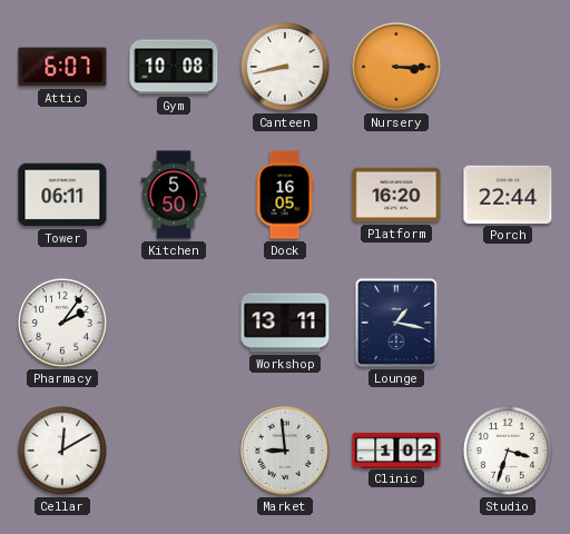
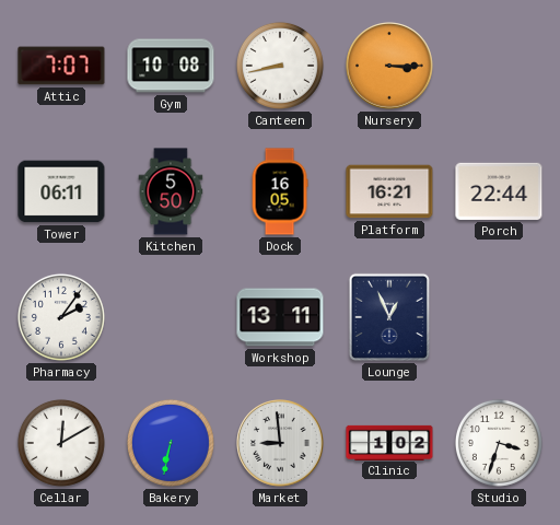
Attic: 6:07 -> 7:07 (61, 66)
Platform: 16:20 -> 16:21 (389, 191)
Lounge: 1:17 -> 12:56 (389, 317)
Bakery: none -> 6:32 (171, 443)
